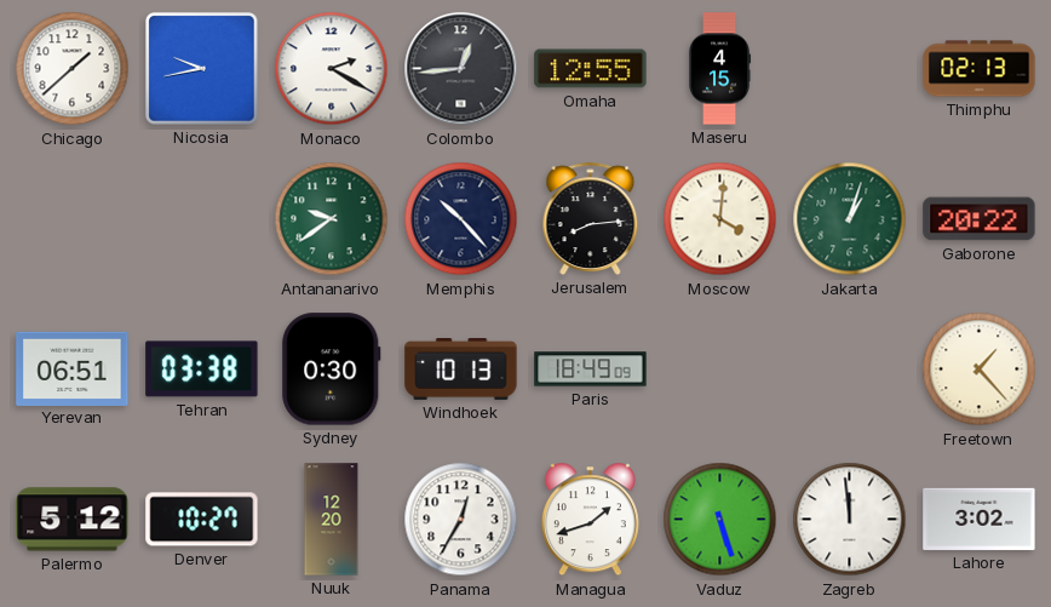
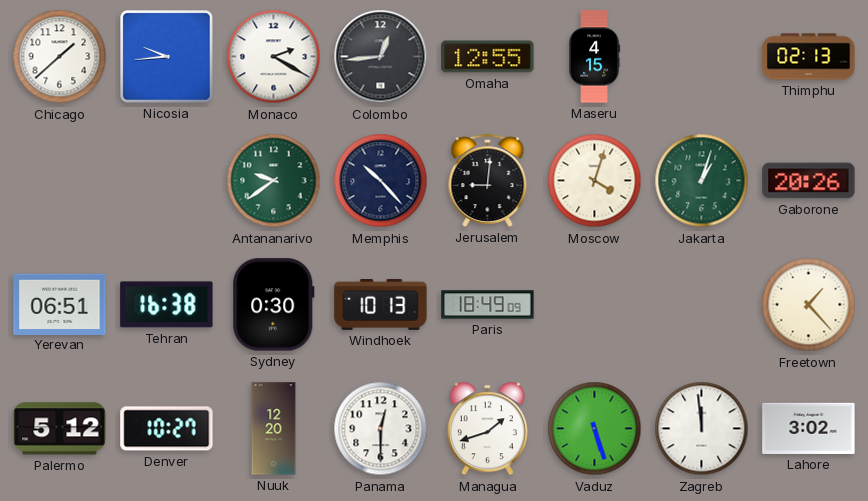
Nicosia: 9:43 -> 9:44 (167, 57)
Jerusalem: 8:14 -> 9:01 (488, 180)
Moscow: 4:01 -> 4:03 (595, 181)
Gaborone: 20:22 -> 20:26 (809, 181)
Tehran: 03:38 -> 16:38 (167, 305)
Panama: 12:35 -> 12:30 (381, 429)
